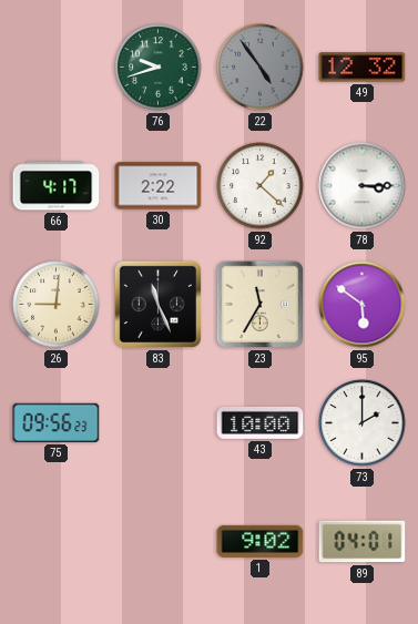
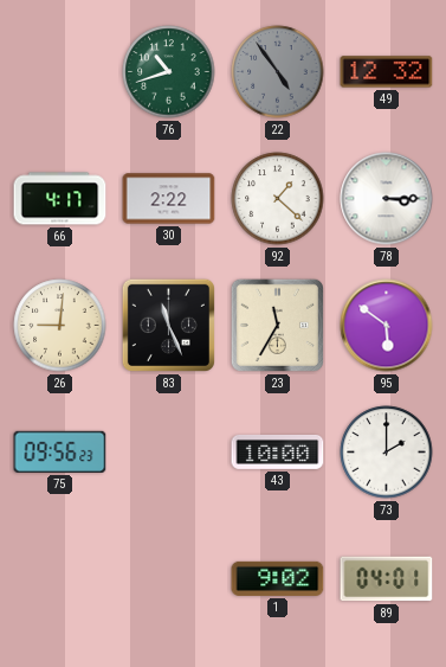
76: 9:42 -> 10:42 (169, 72)
